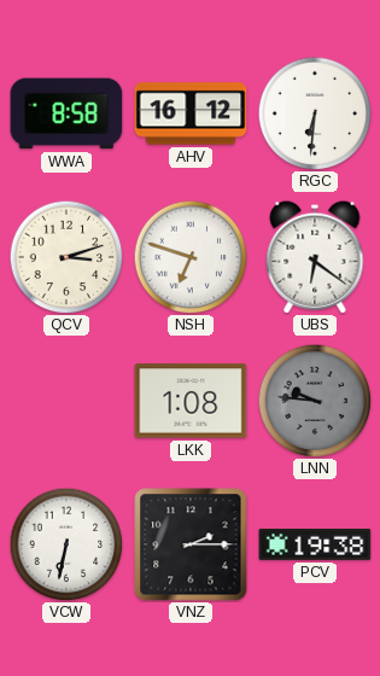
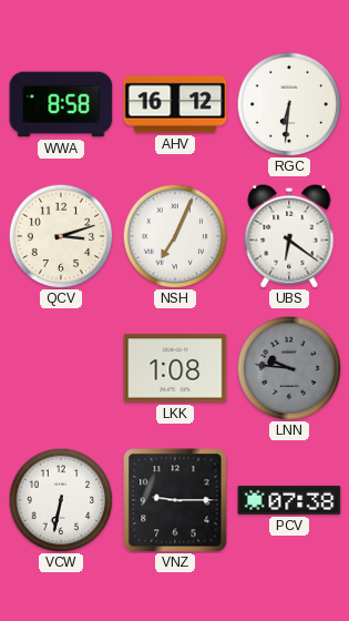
NSH: 6:48 -> 7:04 (175, 236)
VNZ: 2:15 -> 9:15 (175, 500)
PCV: 19:38 -> 07:38 (289, 500)
